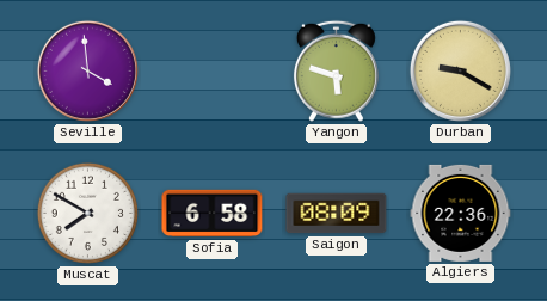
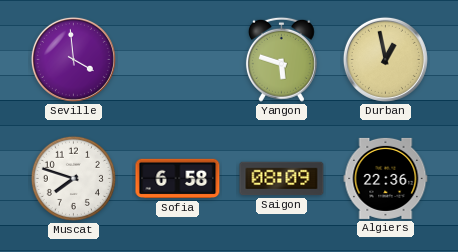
Durban: 9:20 -> 12:58 (385, 59)
Muscat: 7:50 -> 7:48 (73, 178)
